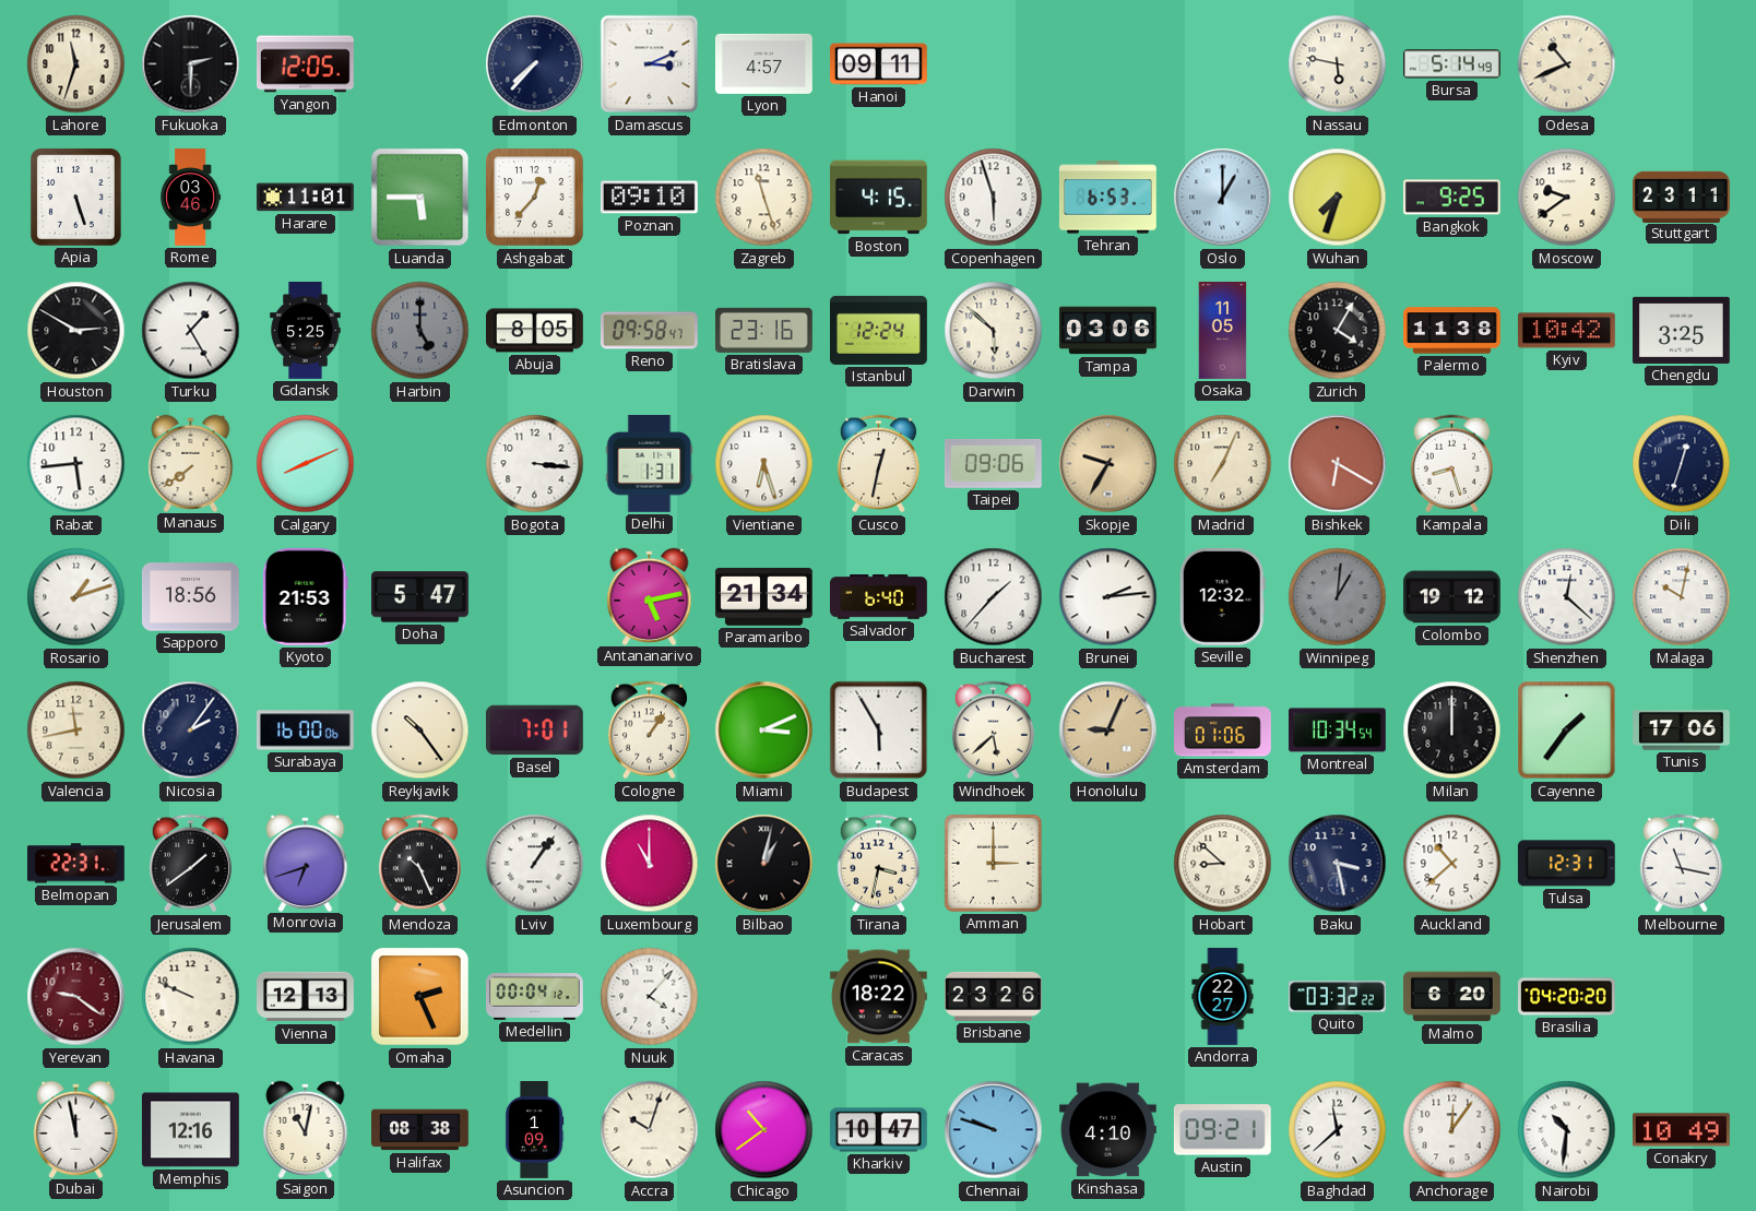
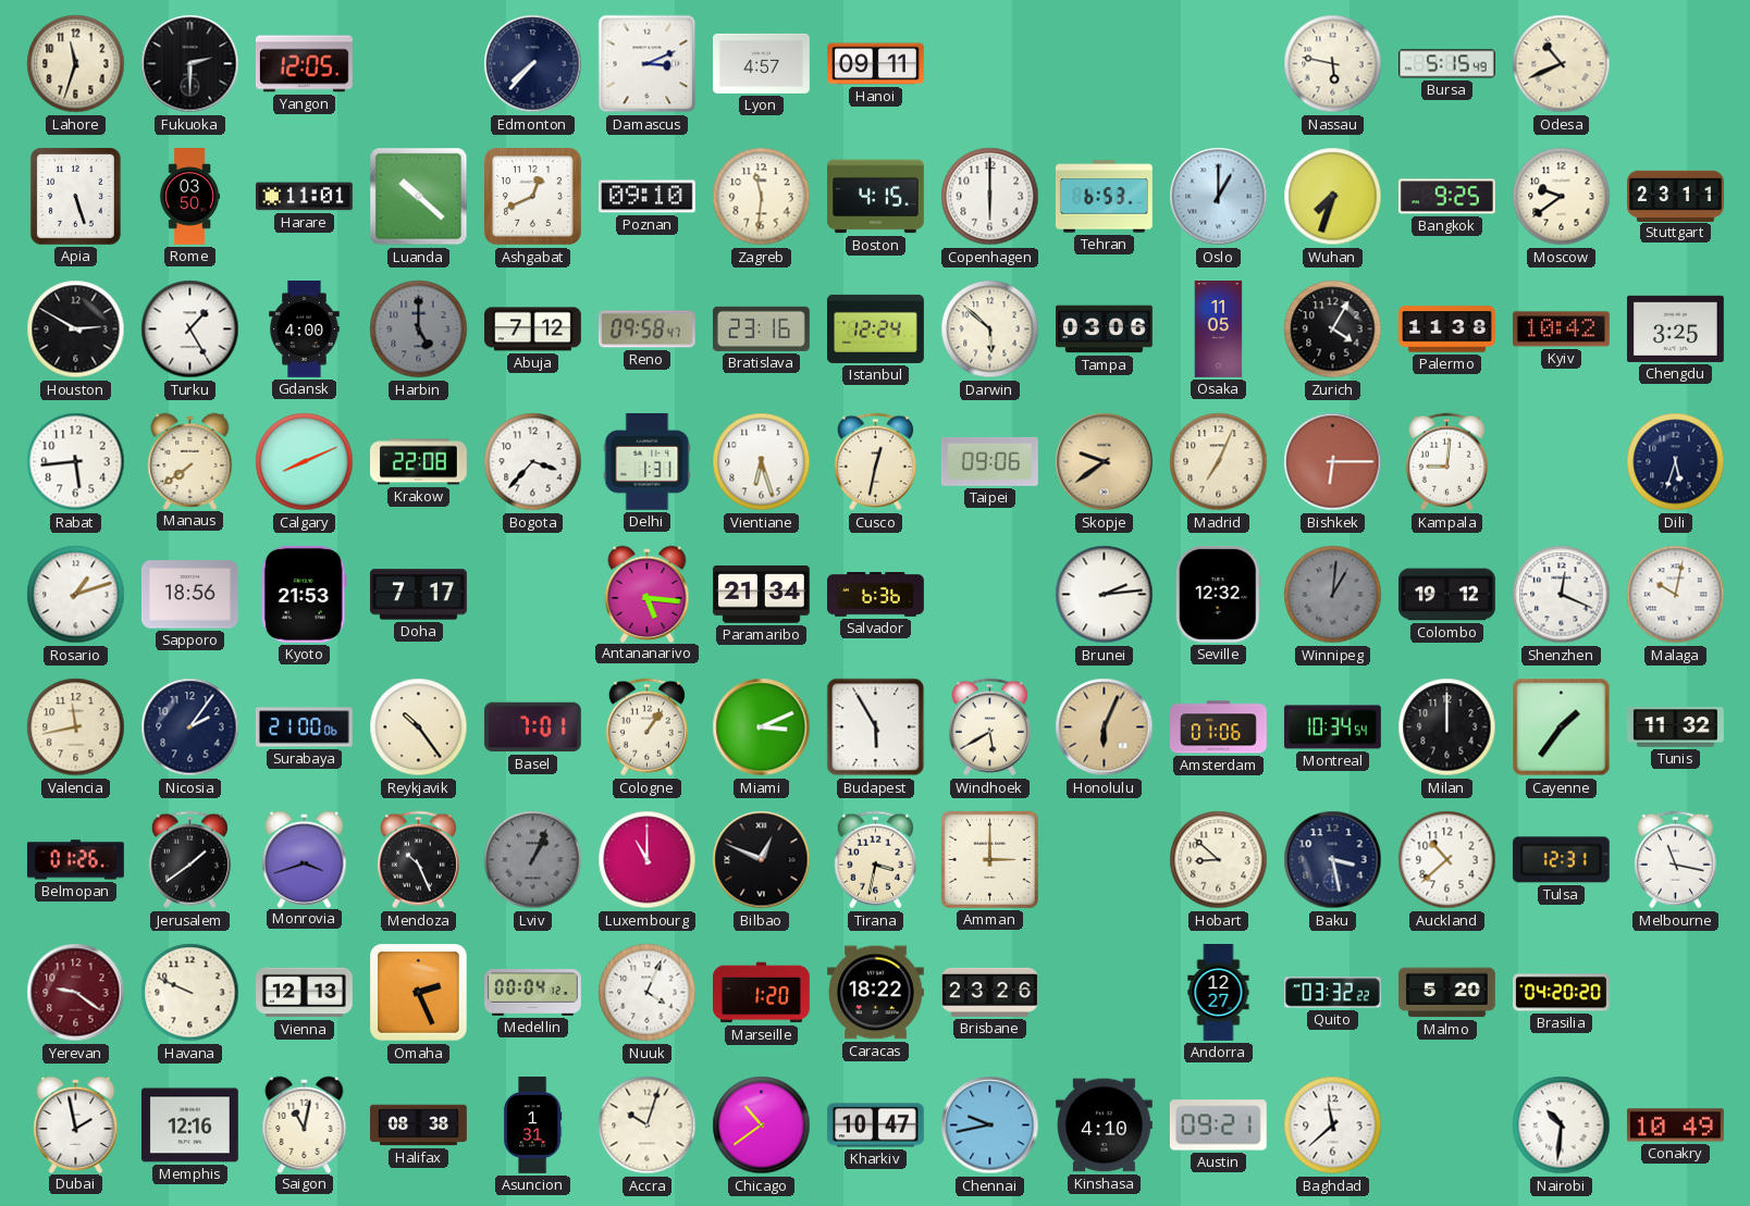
Bursa: 5:14 -> 5:15 (1446, 64)
Rome: 03:46 -> 03:50 (190, 197)
Luanda: 5:45 -> 10:22 (419, 197)
Ashgabat: 12:37 -> 12:41 (533, 197)
Zagreb: 11:27 -> 11:31 (762, 197)
Copenhagen: 5:57 -> 6:00 (990, 197)
Gdansk: 5:25 -> 4:00 (305, 330)
Abuja: 8:05 -> 7:12 (533, 330)
Krakow: none -> 22:08 (419, 462)
Bogota: 3:16 -> 3:37 (533, 462)
Skopje: 9:35 -> 9:39 (1105, 462)
Bishkek: 6:20 -> 6:15 (1333, 462)
Kampala: 8:27 -> 9:01 (1446, 462)
Dili: 12:33 -> 5:33 (1676, 462)
Doha: 5:47 -> 7:17 (419, 595)
Antananarivo: 5:13 -> 5:16 (648, 594)
Salvador: 6:40 -> 6:36 (876, 595)
Bucharest: 1:37 -> none (994, 597)
Shenzhen: 12:22 -> 12:19 (1562, 595)
Surabaya: 16:00 -> 21:00 (304, 728)
Windhoek: 5:38 -> 5:40 (989, 728)
Honolulu: 9:04 -> 6:04 (1105, 728)
Tunis: 17:06 -> 11:32 (1676, 728)
Belmopan: 22:31 -> 01:26 (75, 860)
Monrovia: 6:42 -> 3:42 (305, 859)
Lviv: 1:06 -> 1:04 (533, 860)
Lviv dial: white -> grey (533, 860)
Bilbao: 1:02 -> 12:49 (762, 860)
Nuuk: 4:07 -> 4:04 (648, 993)
Marseille: none -> 1:20 (762, 993)
Andorra: 22:27 -> 12:27 (1219, 993)
Malmo: 6:20 -> 5:20 (1446, 993)
Dubai: 11:58 -> 1:58 (76, 1124)
Asuncion: 1:09 -> 1:31 (532, 1126)
Chennai: 9:48 -> 9:43 (990, 1126)
Anchorage: 12:06 -> none (1452, 1130)
